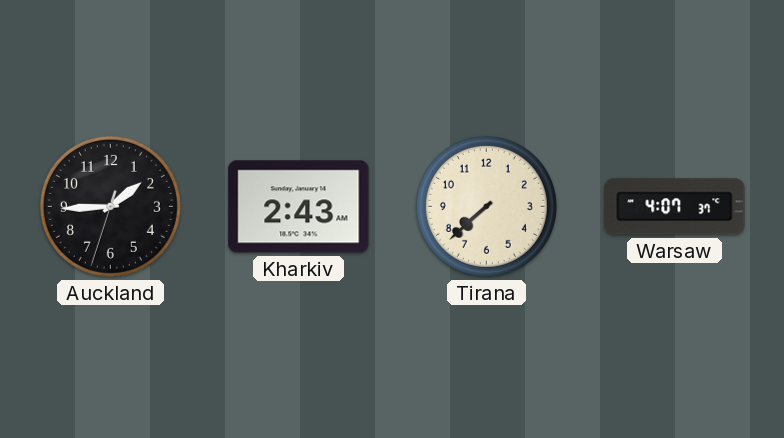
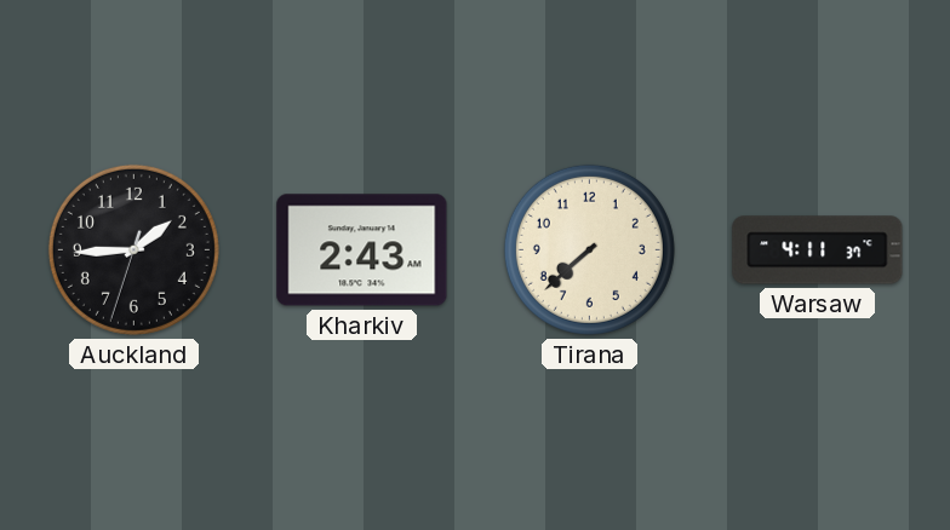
Warsaw: 4:07 -> 4:11 (818, 250)
